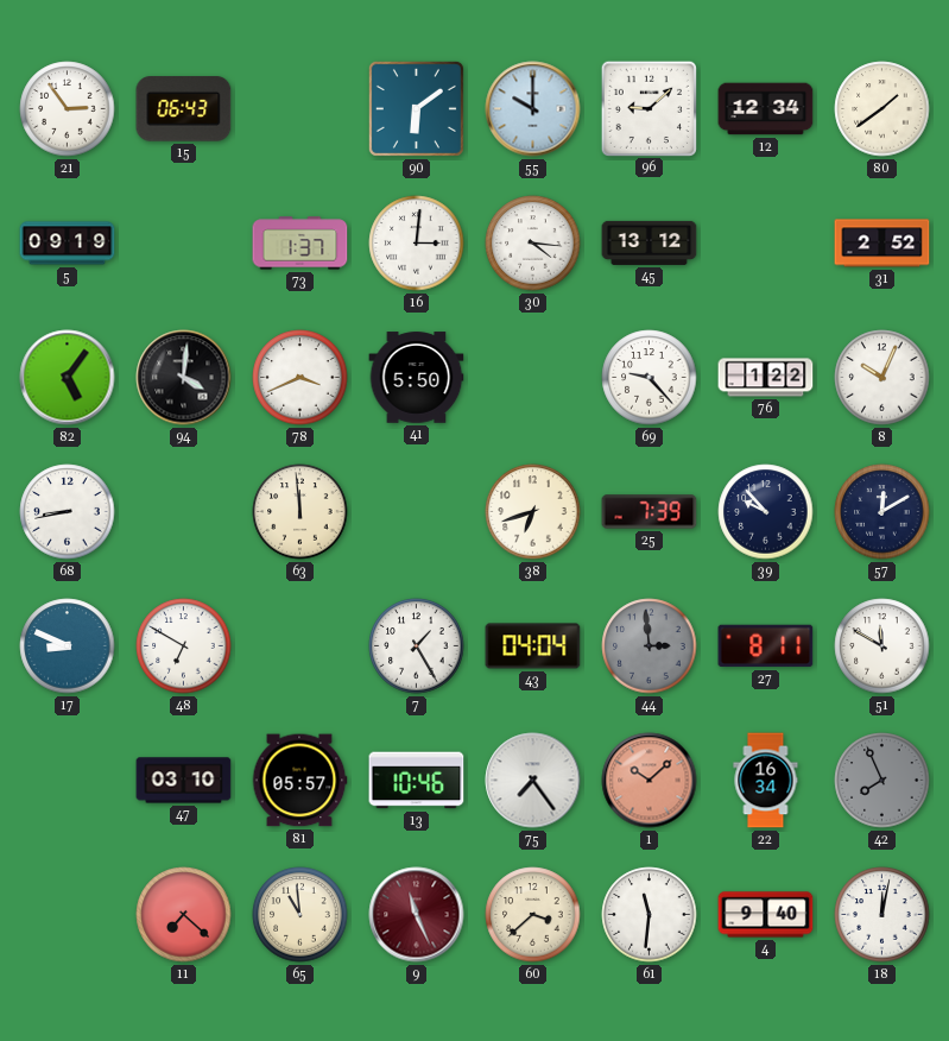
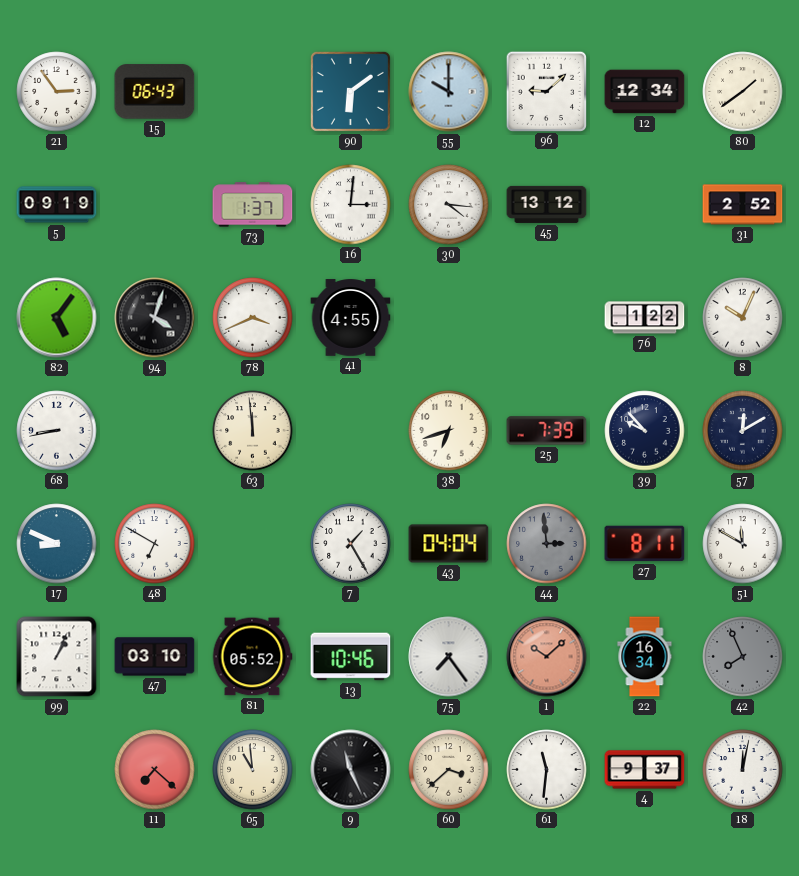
94: 4:01 -> 4:03 (155, 318)
41: 5:50 -> 4:55 (351, 318)
69: 9:23 -> none (650, 378)
99: none -> 1:04 (57, 657)
81: 05:57 -> 05:52 (252, 657)
9 dial: burgundy -> black (351, 770)
4: 9:40 -> 9:37 (645, 770)
